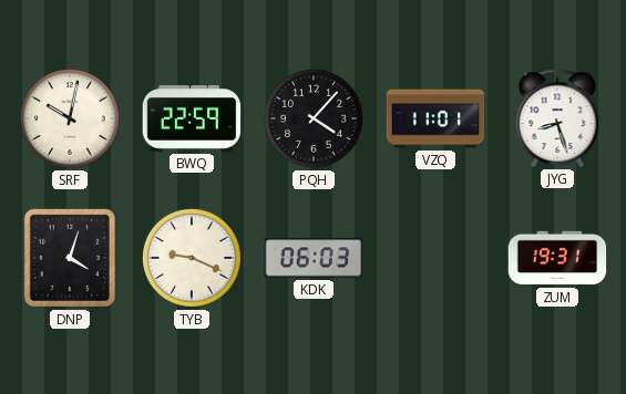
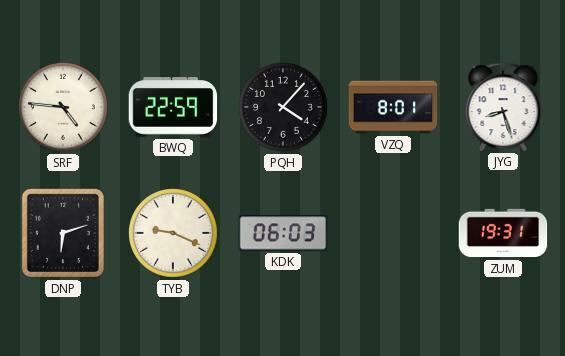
SRF: 10:02 -> 4:46 (63, 107)
VZQ: 11:01 -> 8:01 (393, 107)
DNP: 4:03 -> 6:12 (63, 233)
